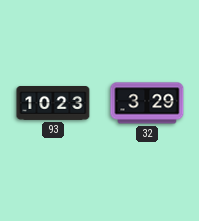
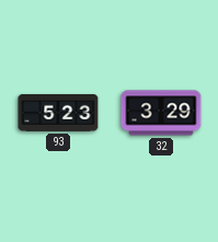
93: 10:23 -> 5:23 (58, 114)
